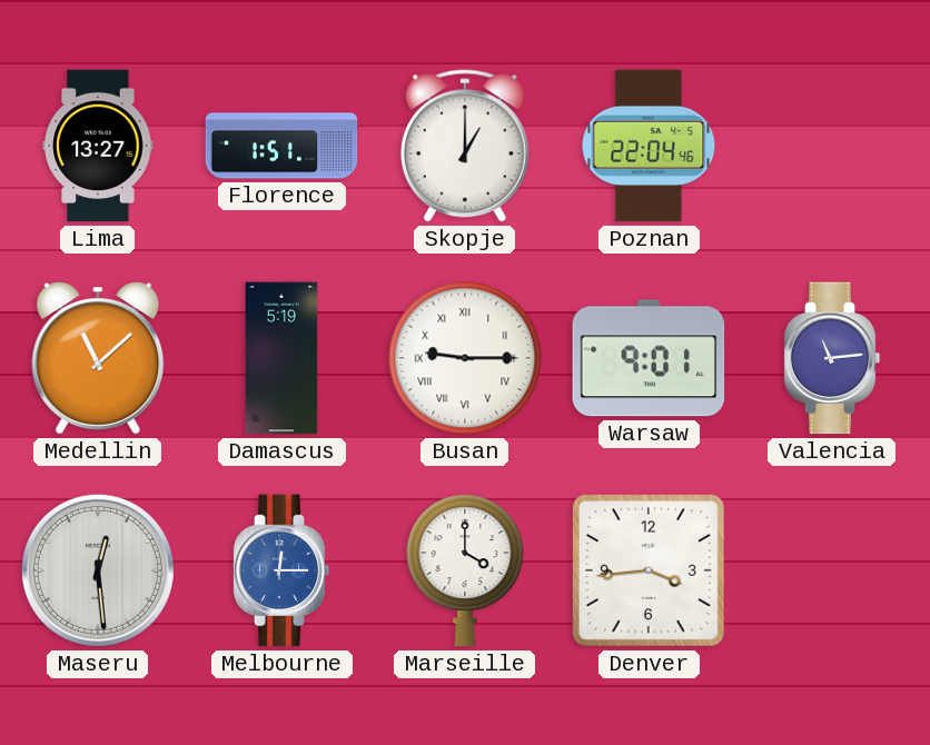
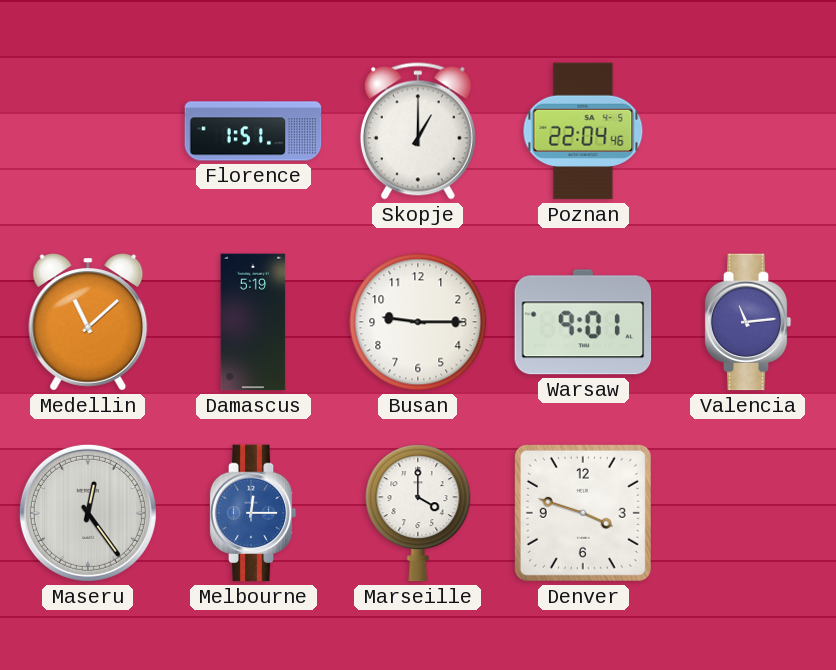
Lima: 13:27 -> none (98, 146)
Busan numerals: Roman -> Arabic (418, 322)
Maseru: 12:29 -> 12:24 (88, 513)
Denver: 3:44 -> 3:48 (583, 513)
